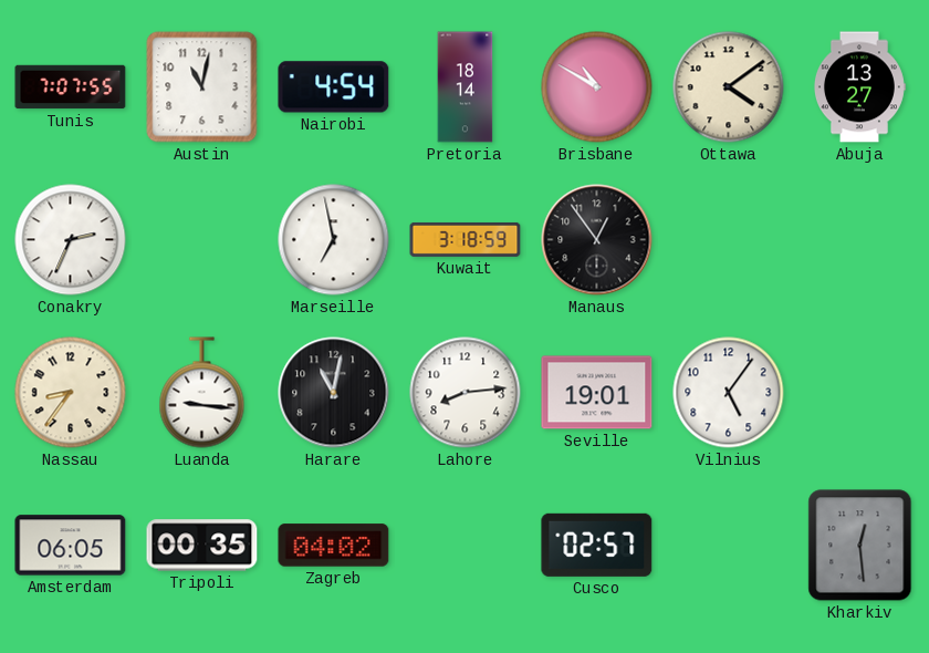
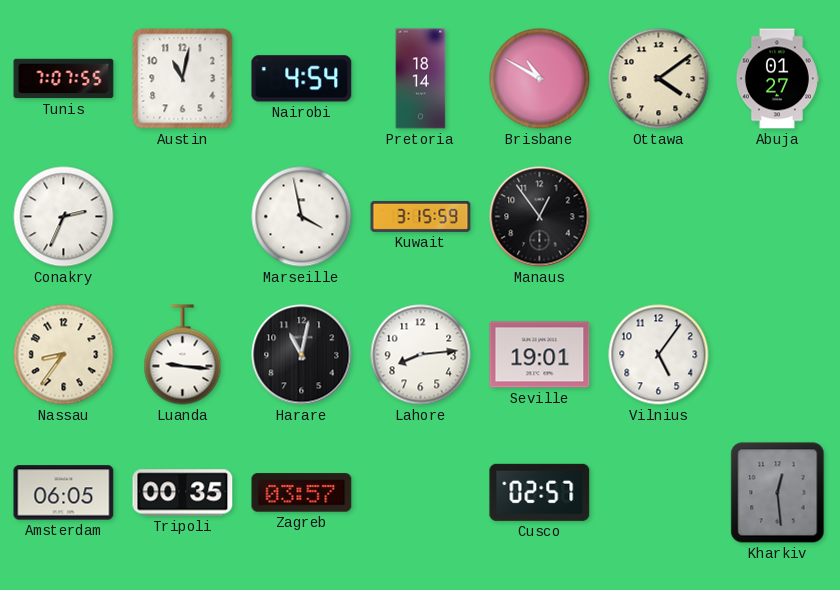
Abuja: 13:27 -> 01:27 (777, 79)
Marseille: 6:58 -> 3:58 (302, 217)
Kuwait: 3:18 -> 3:15 (421, 216)
Zagreb: 04:02 -> 03:57 (302, 493)
